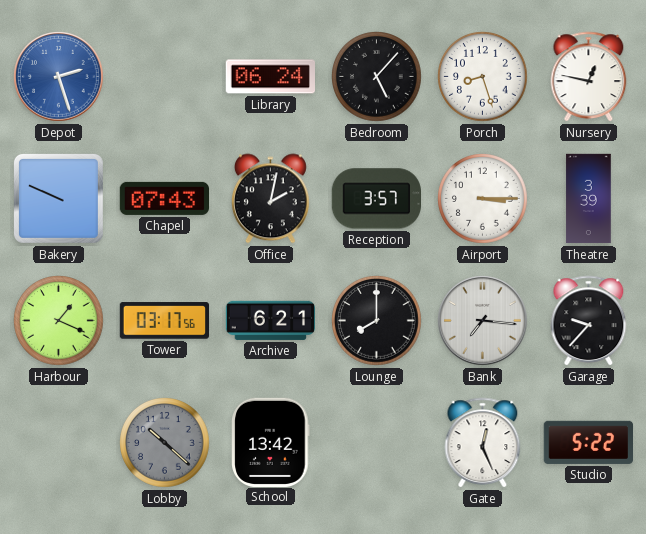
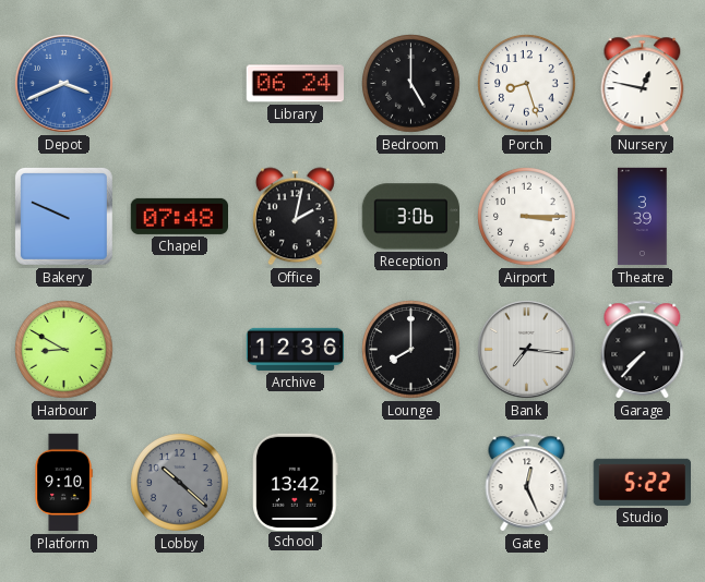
Depot: 2:27 -> 3:41 (64, 84)
Bedroom: 5:07 -> 5:00 (411, 84)
Chapel: 07:43 -> 07:48 (179, 216)
Reception: 3:57 -> 3:06 (410, 217)
Harbour: 1:19 -> 8:50 (64, 350)
Tower: 03:17 -> none (164, 321)
Archive: 6:21 -> 12:36 (295, 349)
Garage: 9:37 -> 7:37 (643, 350)
Platform: none -> 9:10 (63, 483)
